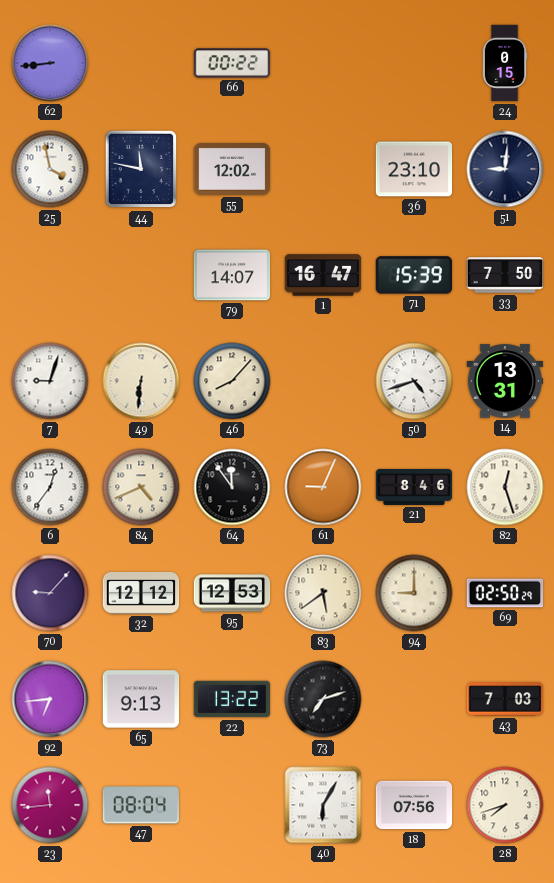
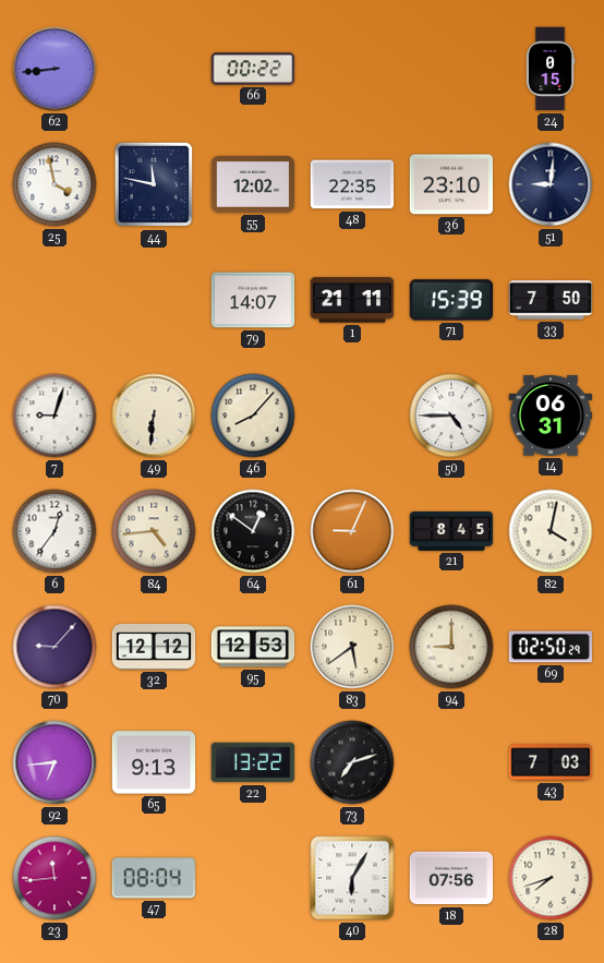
48: none -> 22:35 (352, 184)
1: 16:47 -> 21:11 (352, 300)
50: 4:42 -> 4:45 (451, 416)
14: 13:31 -> 06:31 (551, 416)
84: 4:41 -> 4:44 (154, 531)
64: 11:54 -> 12:51 (253, 531)
21: 8:46 -> 8:45 (451, 531)
82: 12:27 -> 4:02 (551, 531)
